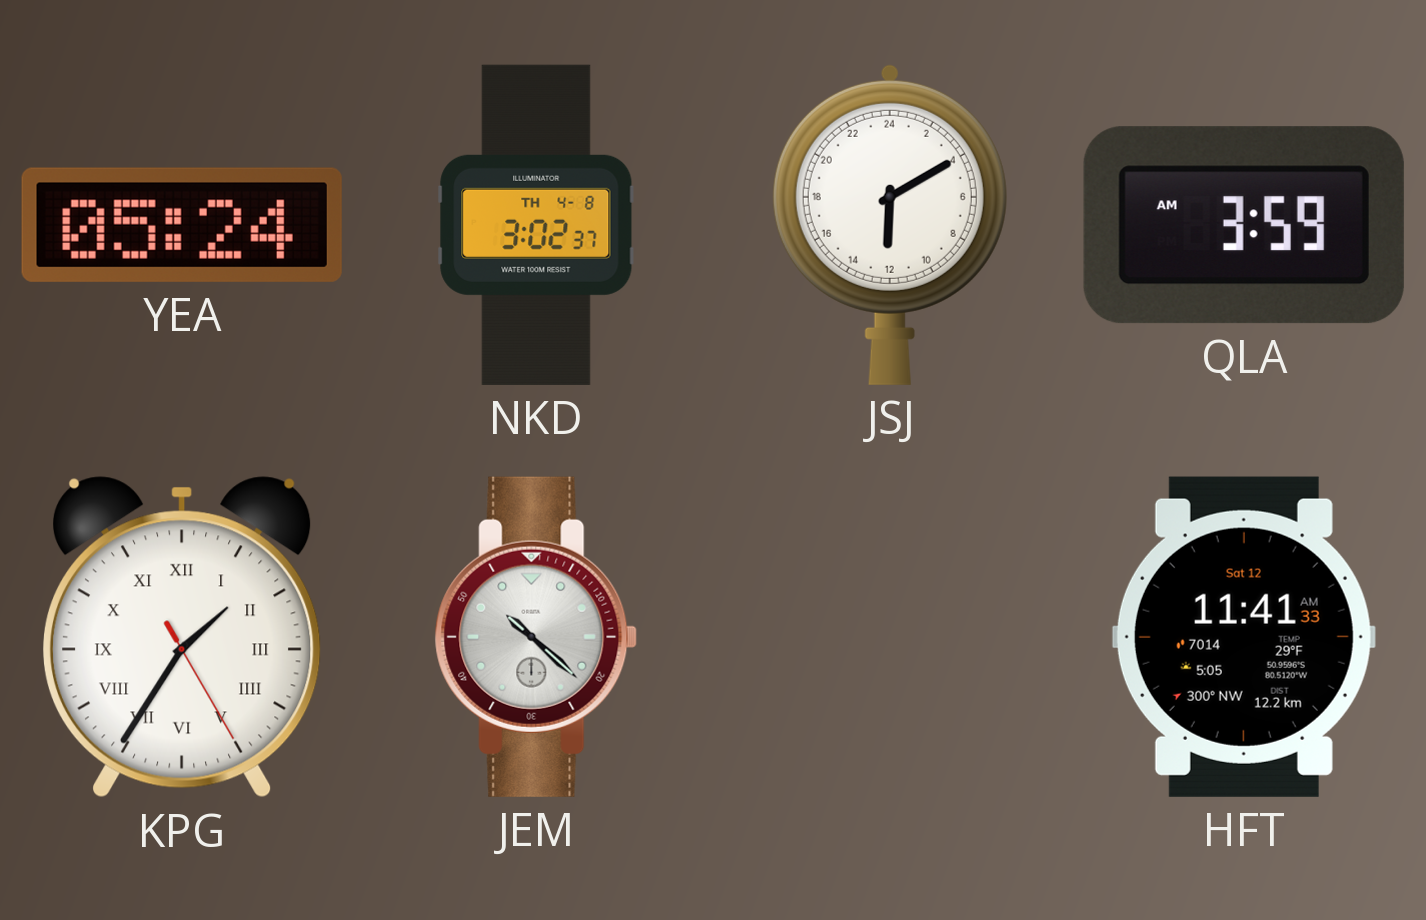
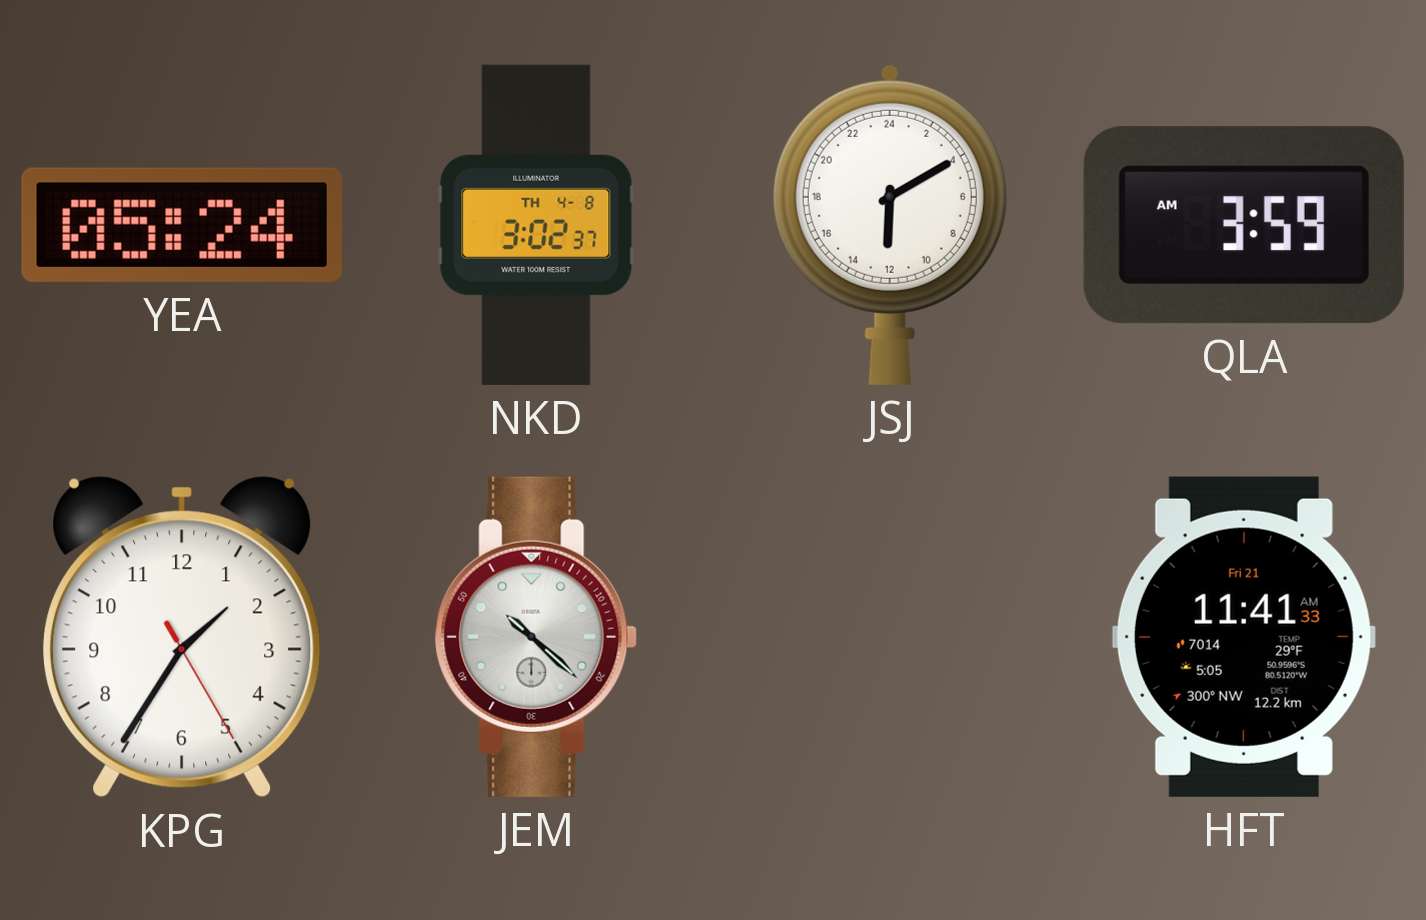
KPG numerals: Roman -> Arabic (183, 637)
HFT date: Sat 12 -> Fri 21 (1244, 637)
